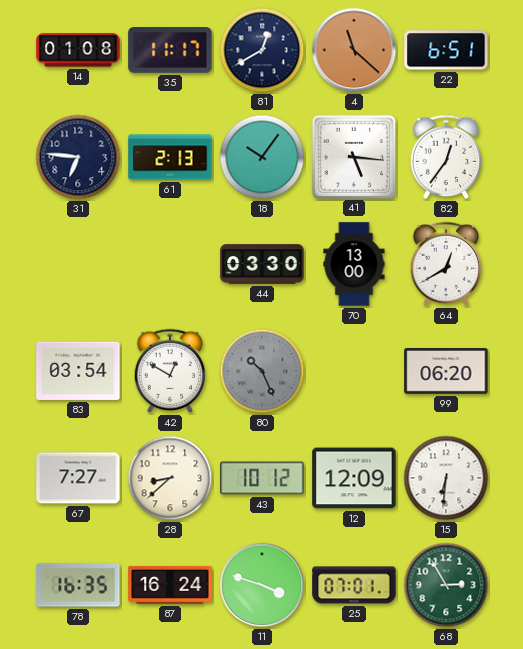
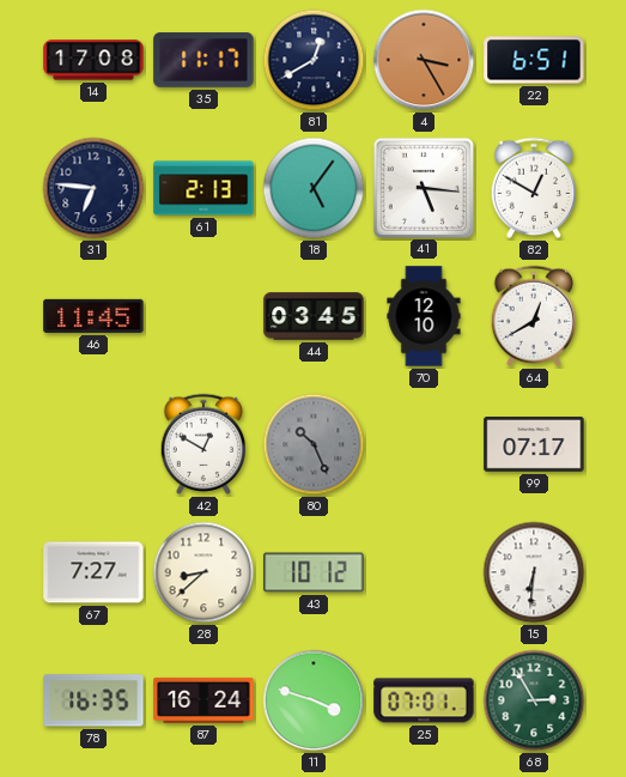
14: 01:08 -> 17:08 (93, 60)
4: 11:22 -> 3:25 (424, 60)
18: 10:06 -> 5:06 (314, 188)
82: 12:36 -> 12:50 (533, 188)
46: none -> 11:45 (93, 316)
44: 03:30 -> 03:45 (314, 316)
70: 13:00 -> 12:10 (424, 316)
83: 03:54 -> none (78, 371)
99: 06:20 -> 07:17 (534, 445)
12: 12:09 -> none (354, 478)
